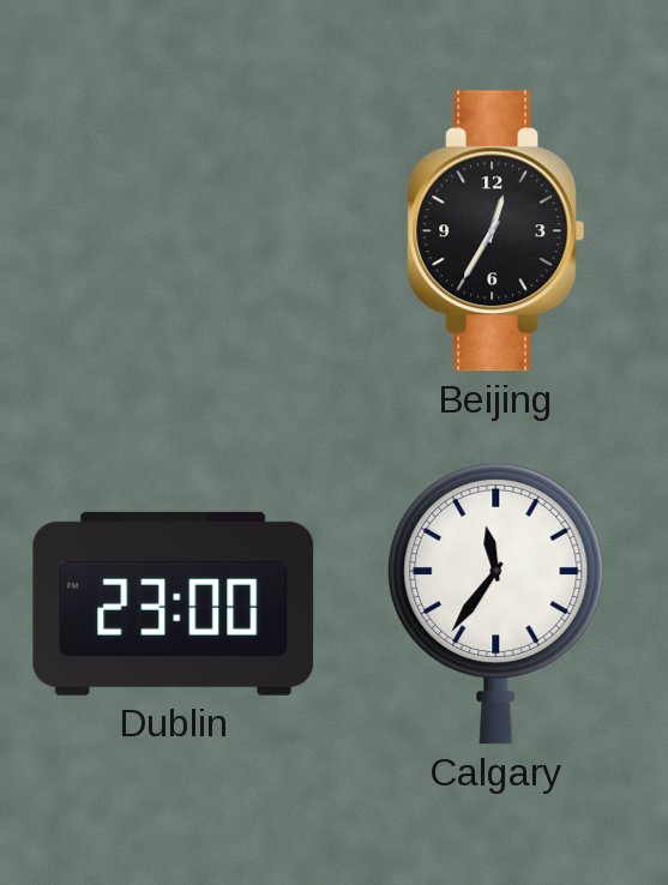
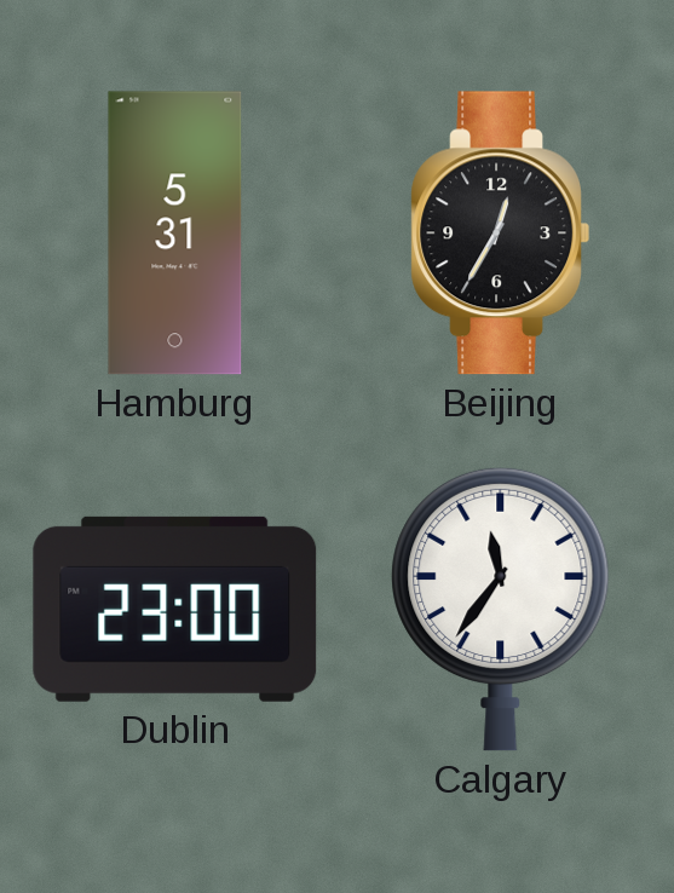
Hamburg: none -> 5:31 (175, 234)
